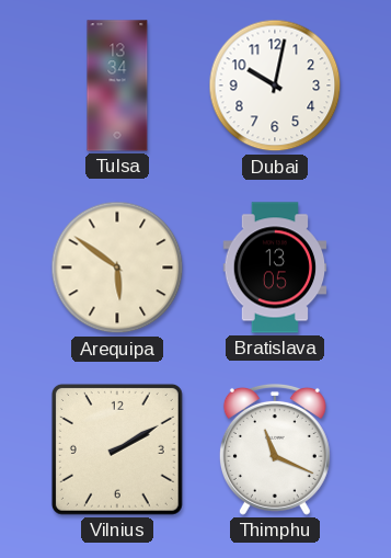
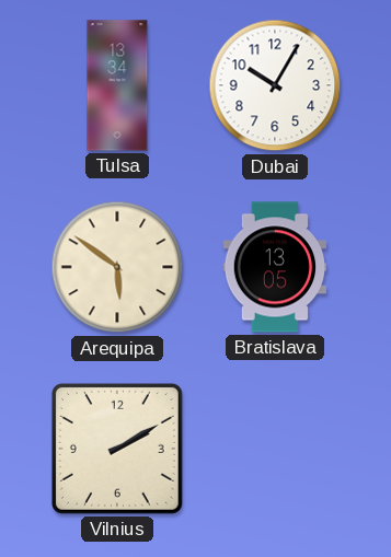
Dubai: 10:02 -> 10:05 (275, 85)
Thimphu: 11:19 -> none (275, 449)
